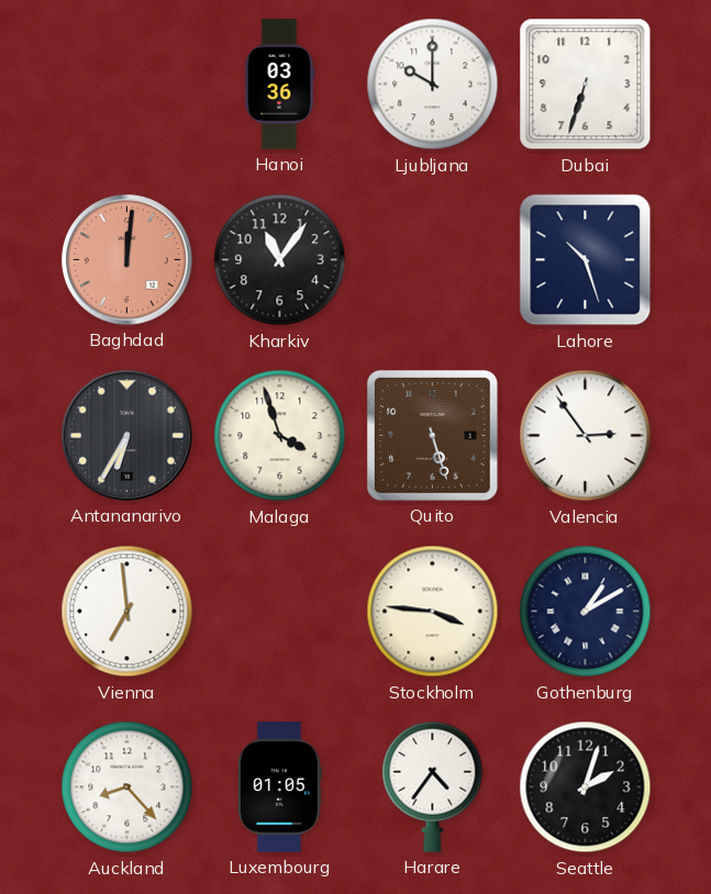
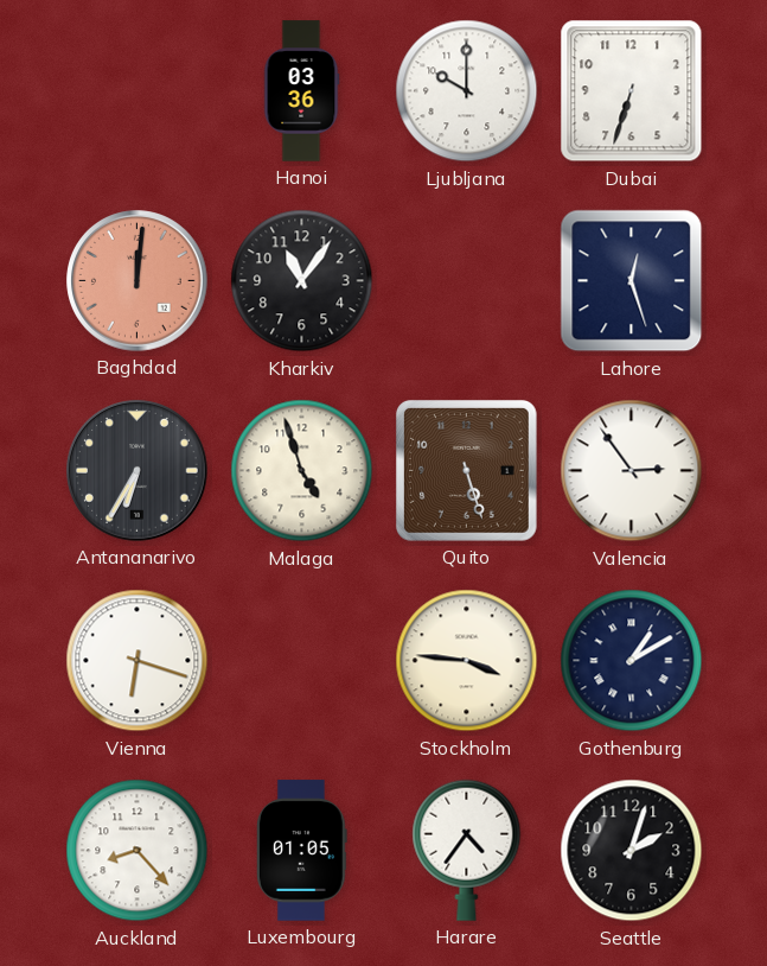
Lahore: 10:27 -> 12:27 (632, 281)
Malaga: 3:57 -> 4:57 (302, 471)
Vienna: 6:59 -> 6:18 (138, 661)
